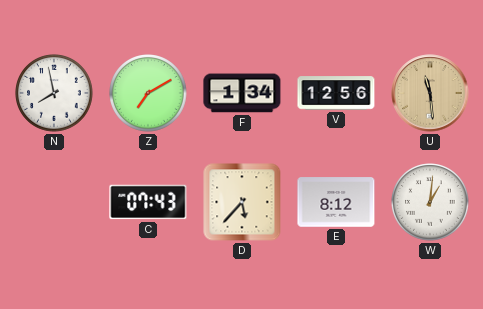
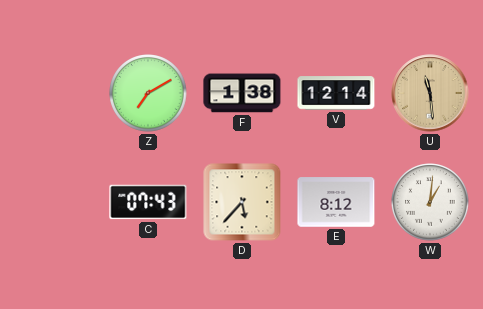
N: 7:58 -> none (54, 93)
F: 1:34 -> 1:38 (242, 93)
V: 12:56 -> 12:14 (336, 93)
